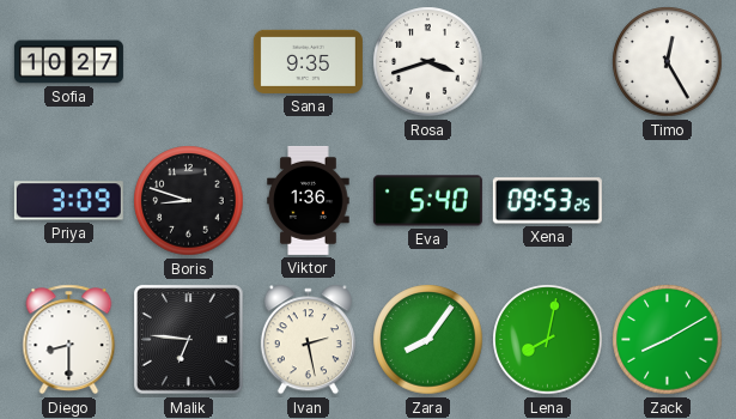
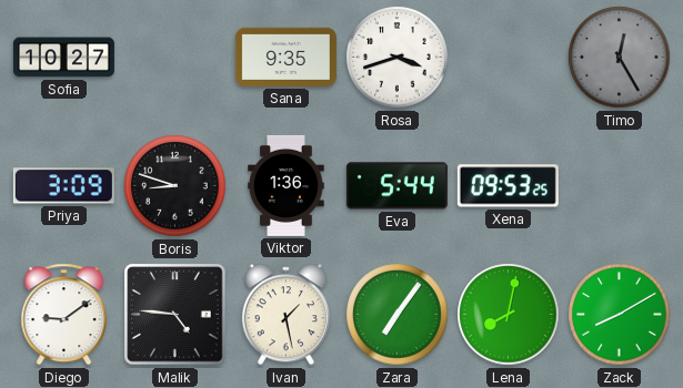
Timo dial: white -> grey (620, 58)
Eva: 5:40 -> 5:44 (396, 186)
Diego: 8:30 -> 9:09 (64, 315)
Malik: 6:46 -> 4:46 (175, 315)
Ivan: 2:28 -> 1:28 (285, 315)
Zara: 8:06 -> 7:06 (398, 315)
